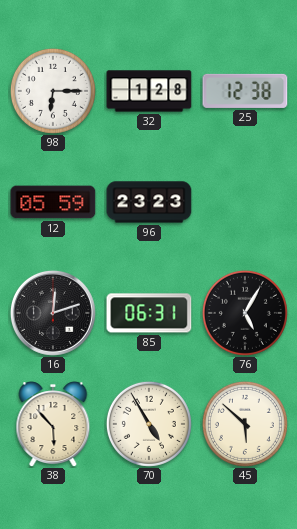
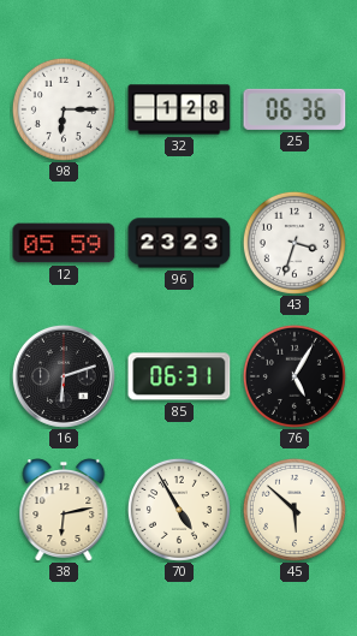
25: 12:38 -> 06:36 (294, 109)
43: none -> 3:33 (294, 243)
16: 12:12 -> 6:12 (64, 376)
38: 5:53 -> 6:13 (64, 510)
